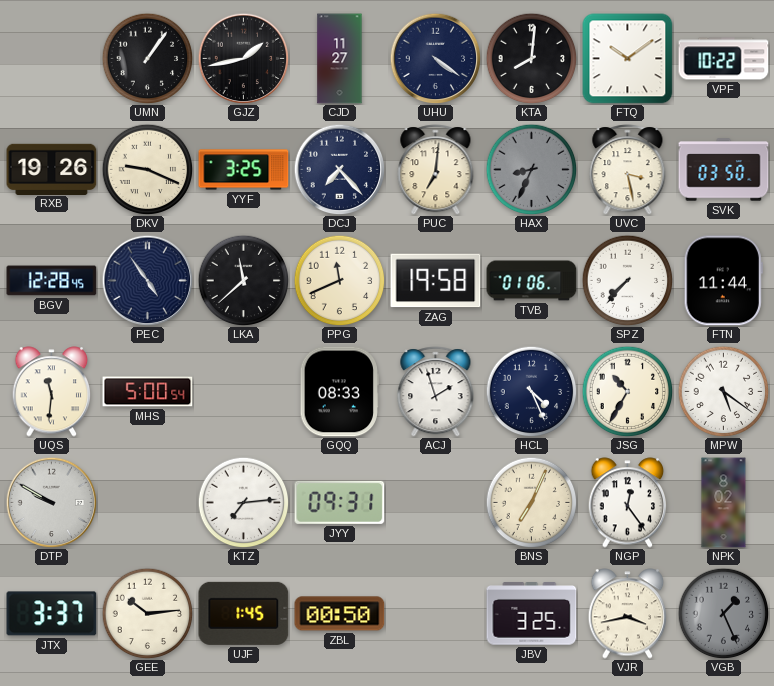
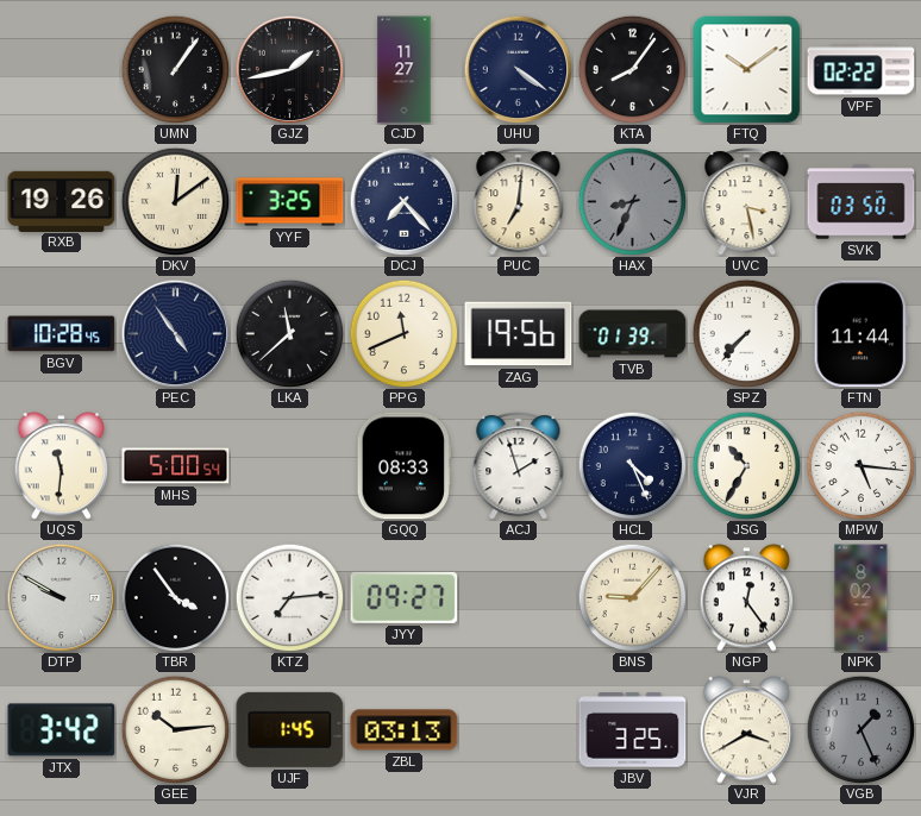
KTA: 8:01 -> 8:06 (632, 69)
VPF: 10:22 -> 02:22 (862, 70)
DKV: 9:19 -> 12:09 (175, 201)
BGV: 12:28 -> 10:28 (62, 334)
ZAG: 19:58 -> 19:56 (519, 334)
TVB: 01:06 -> 01:39 (633, 334)
MPW: 5:21 -> 5:16 (860, 465)
TBR: none -> 3:54 (175, 597)
JYY: 09:31 -> 09:27 (405, 597)
BNS: 7:04 -> 9:07 (632, 597)
JTX: 3:37 -> 3:42 (62, 730)
ZBL: 00:50 -> 03:13 (405, 730)
VJR: 3:43 -> 3:40 (747, 730)
